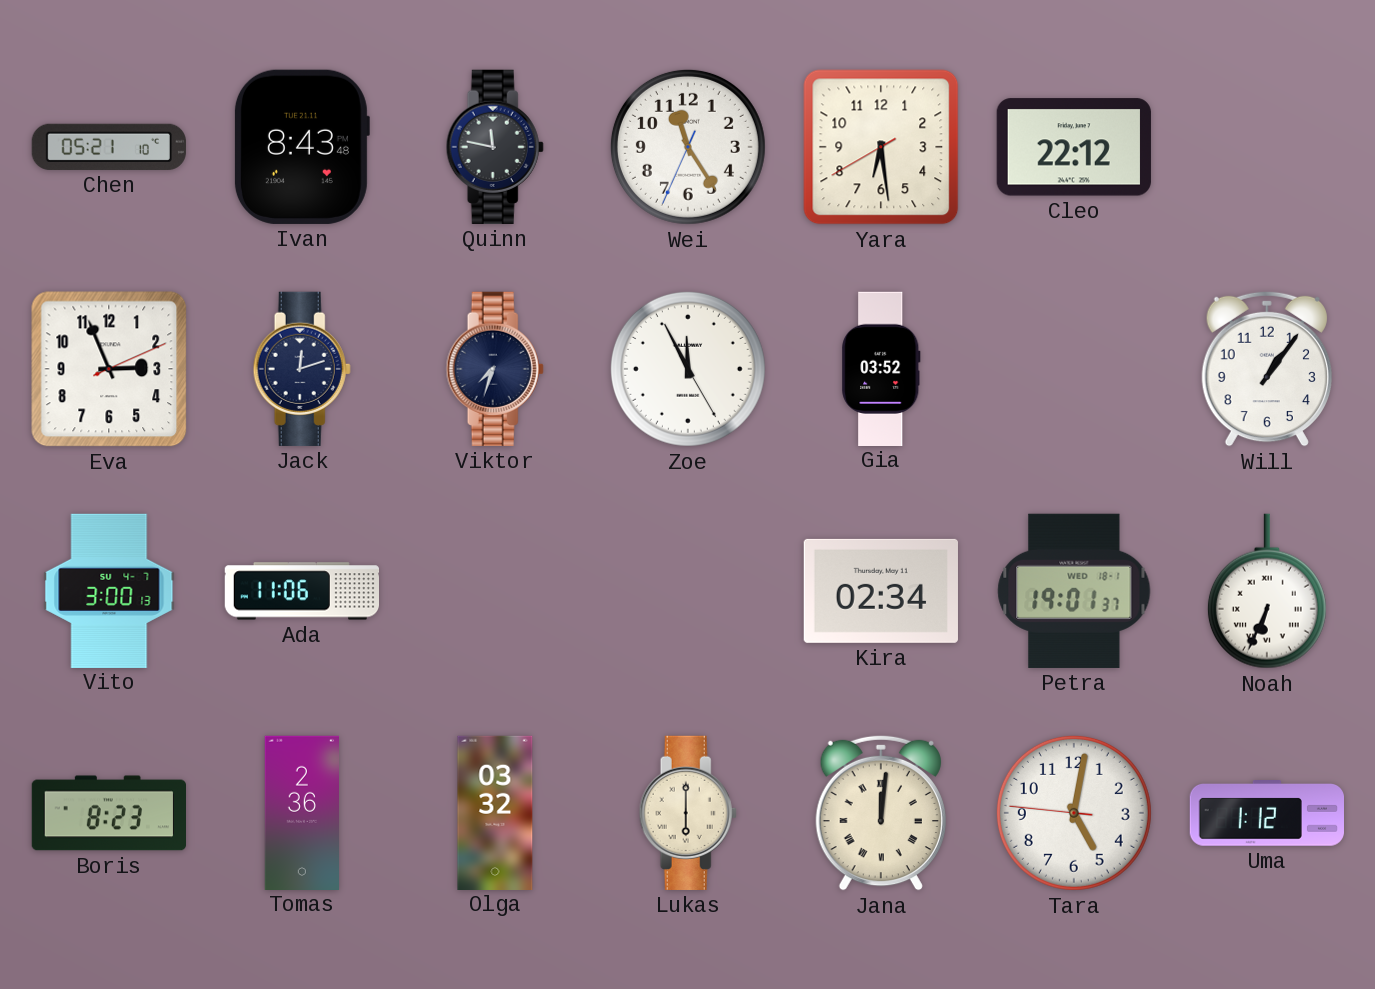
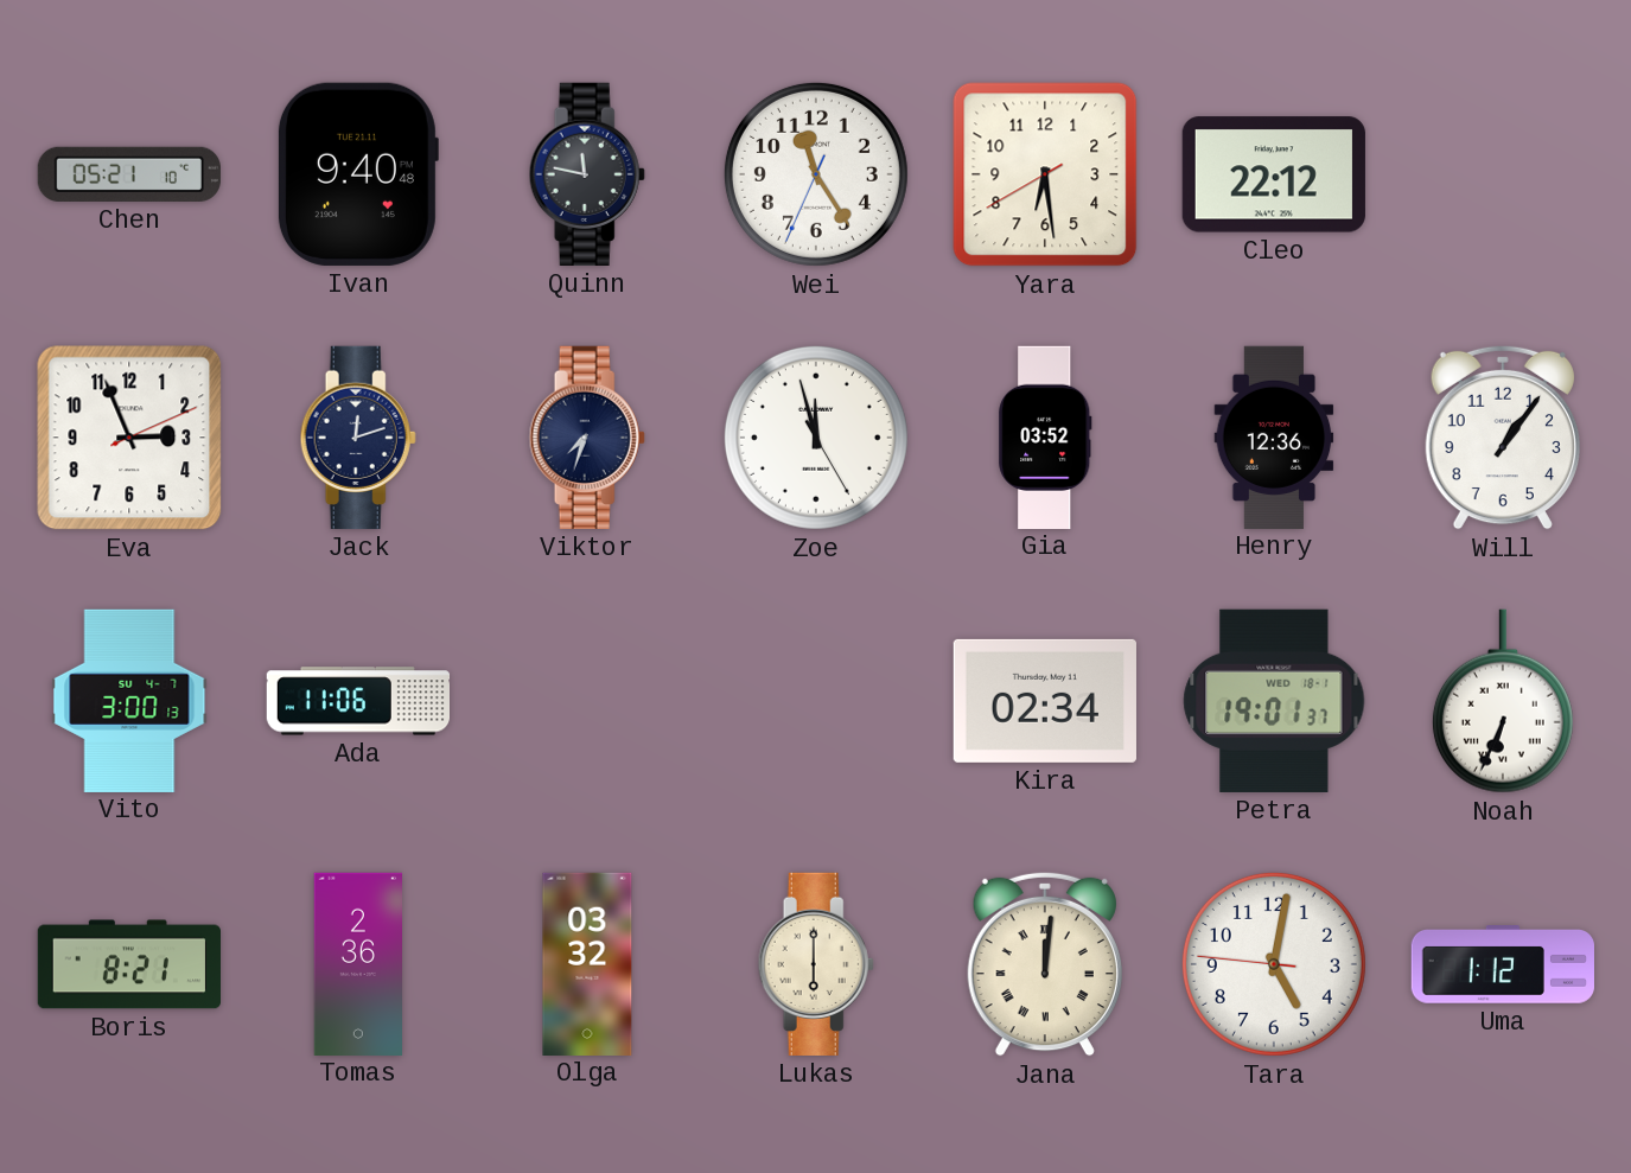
Ivan: 8:43 -> 9:40 (357, 174)
Zoe: 11:55 -> 11:57 (816, 438)
Henry: none -> 12:36 (1274, 436)
Boris: 8:23 -> 8:21 (128, 964)
